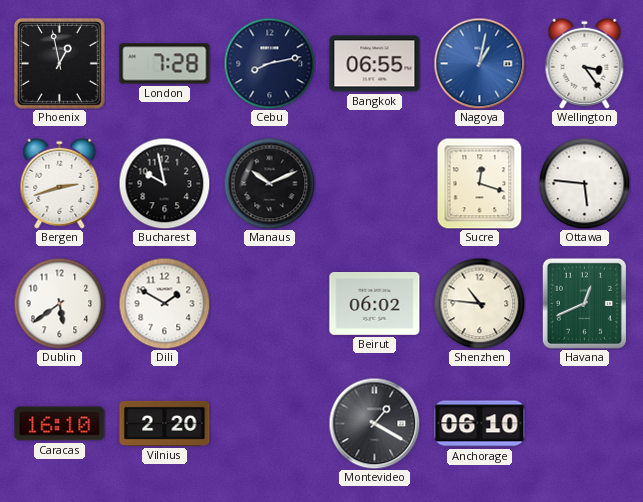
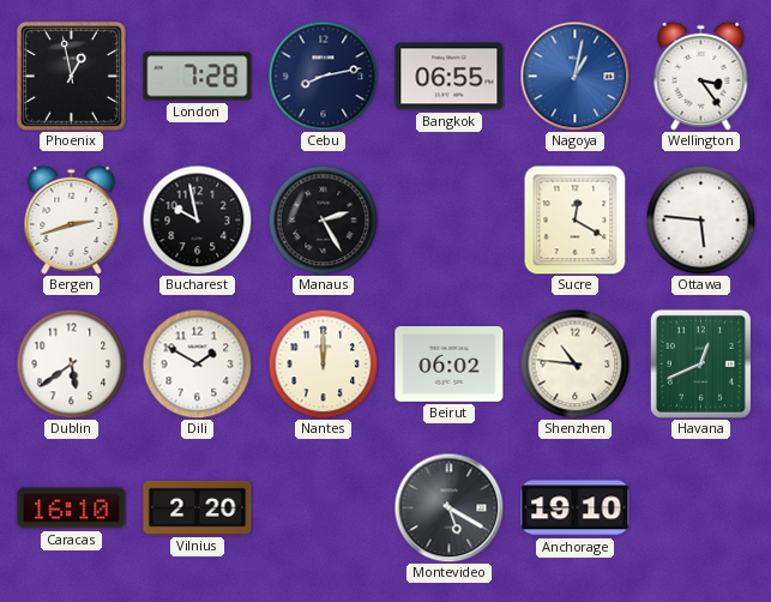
Manaus: 10:11 -> 2:25 (323, 219)
Sucre: 12:18 -> 12:20 (576, 219)
Nantes: none -> 12:00 (323, 363)
Montevideo: 1:20 -> 5:20 (448, 507)
Anchorage: 06:10 -> 19:10 (576, 508)
